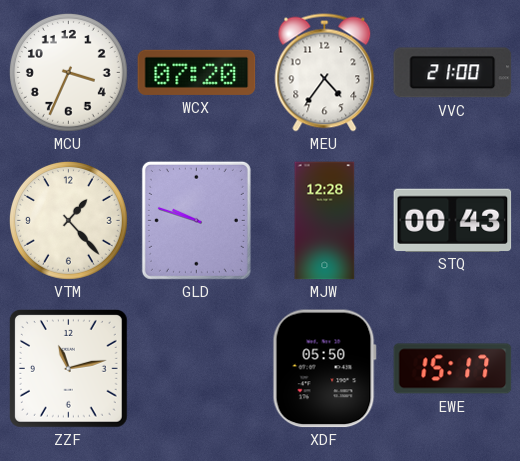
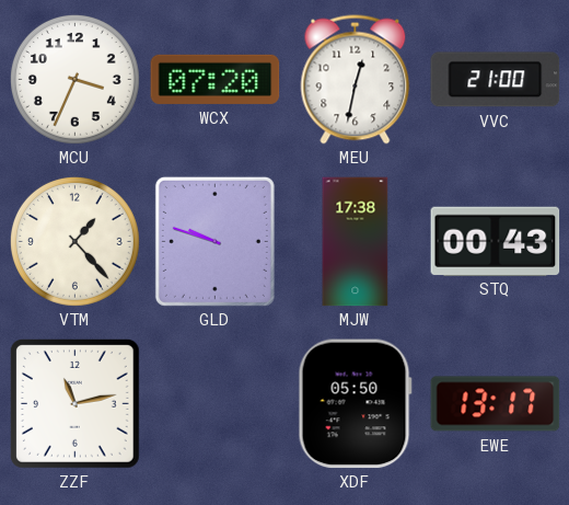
MEU: 4:36 -> 12:32 (356, 80)
MJW: 12:28 -> 17:38 (356, 242)
EWE: 15:17 -> 13:17 (496, 404)
